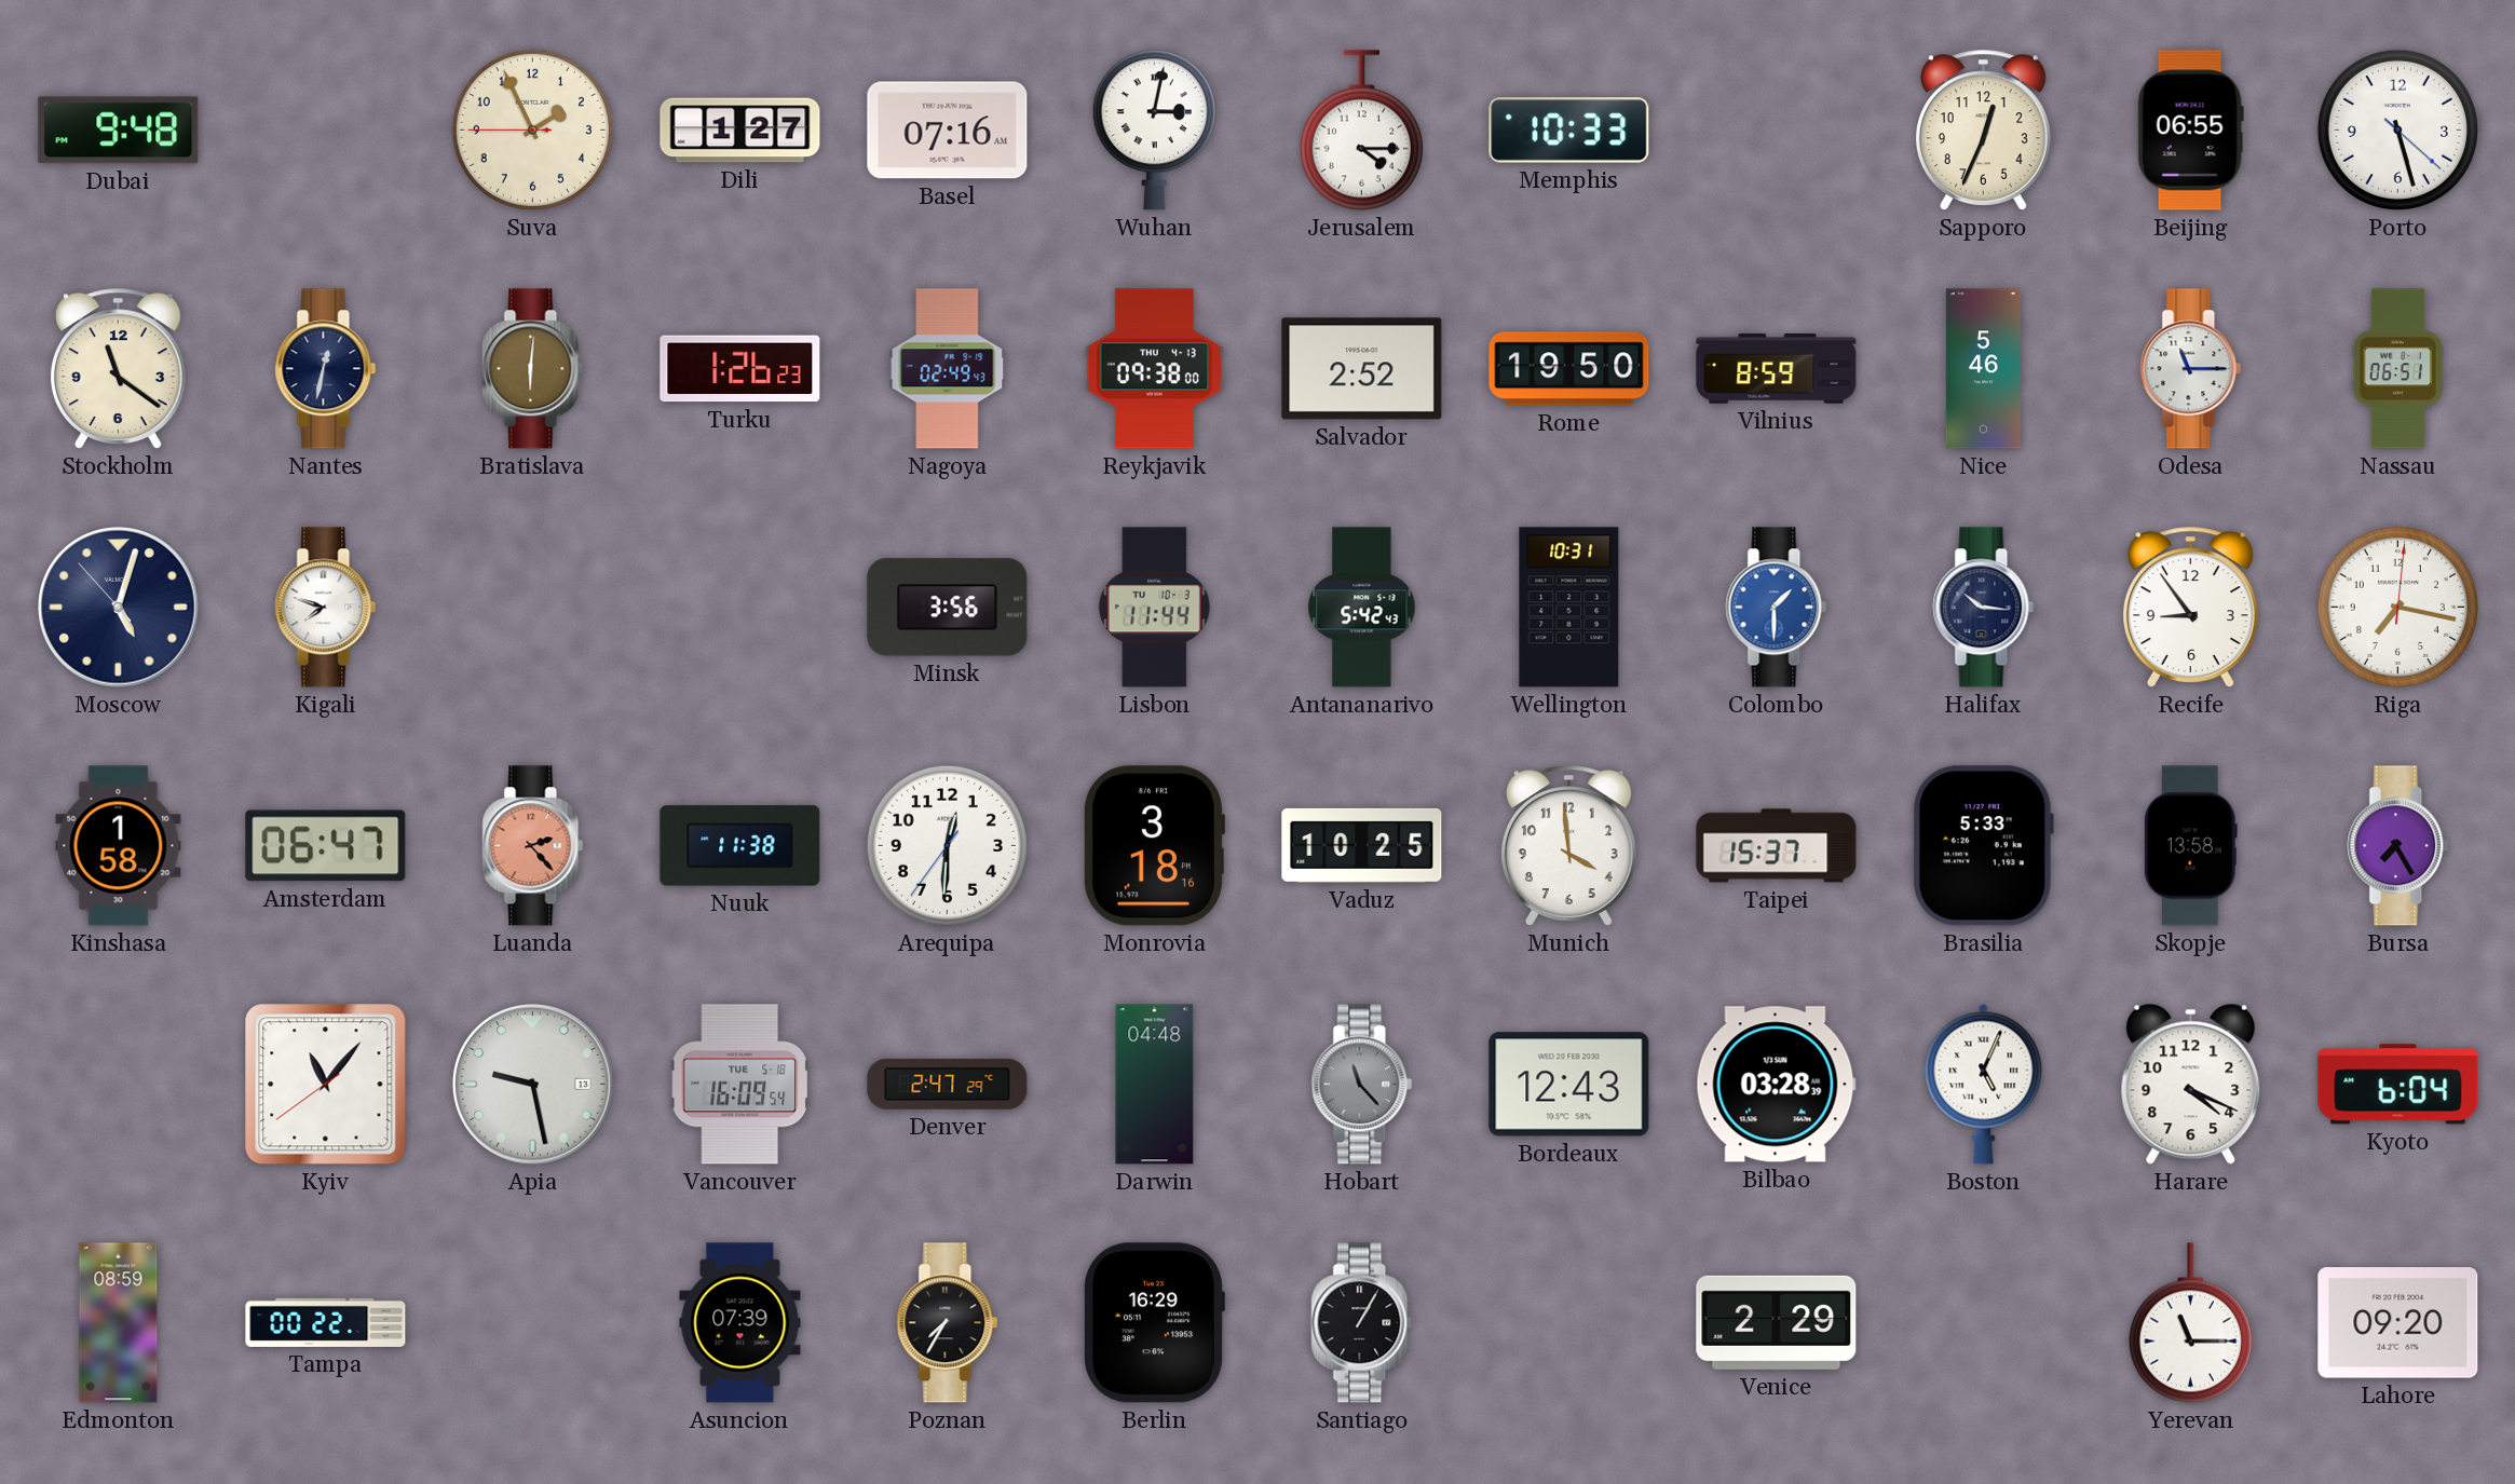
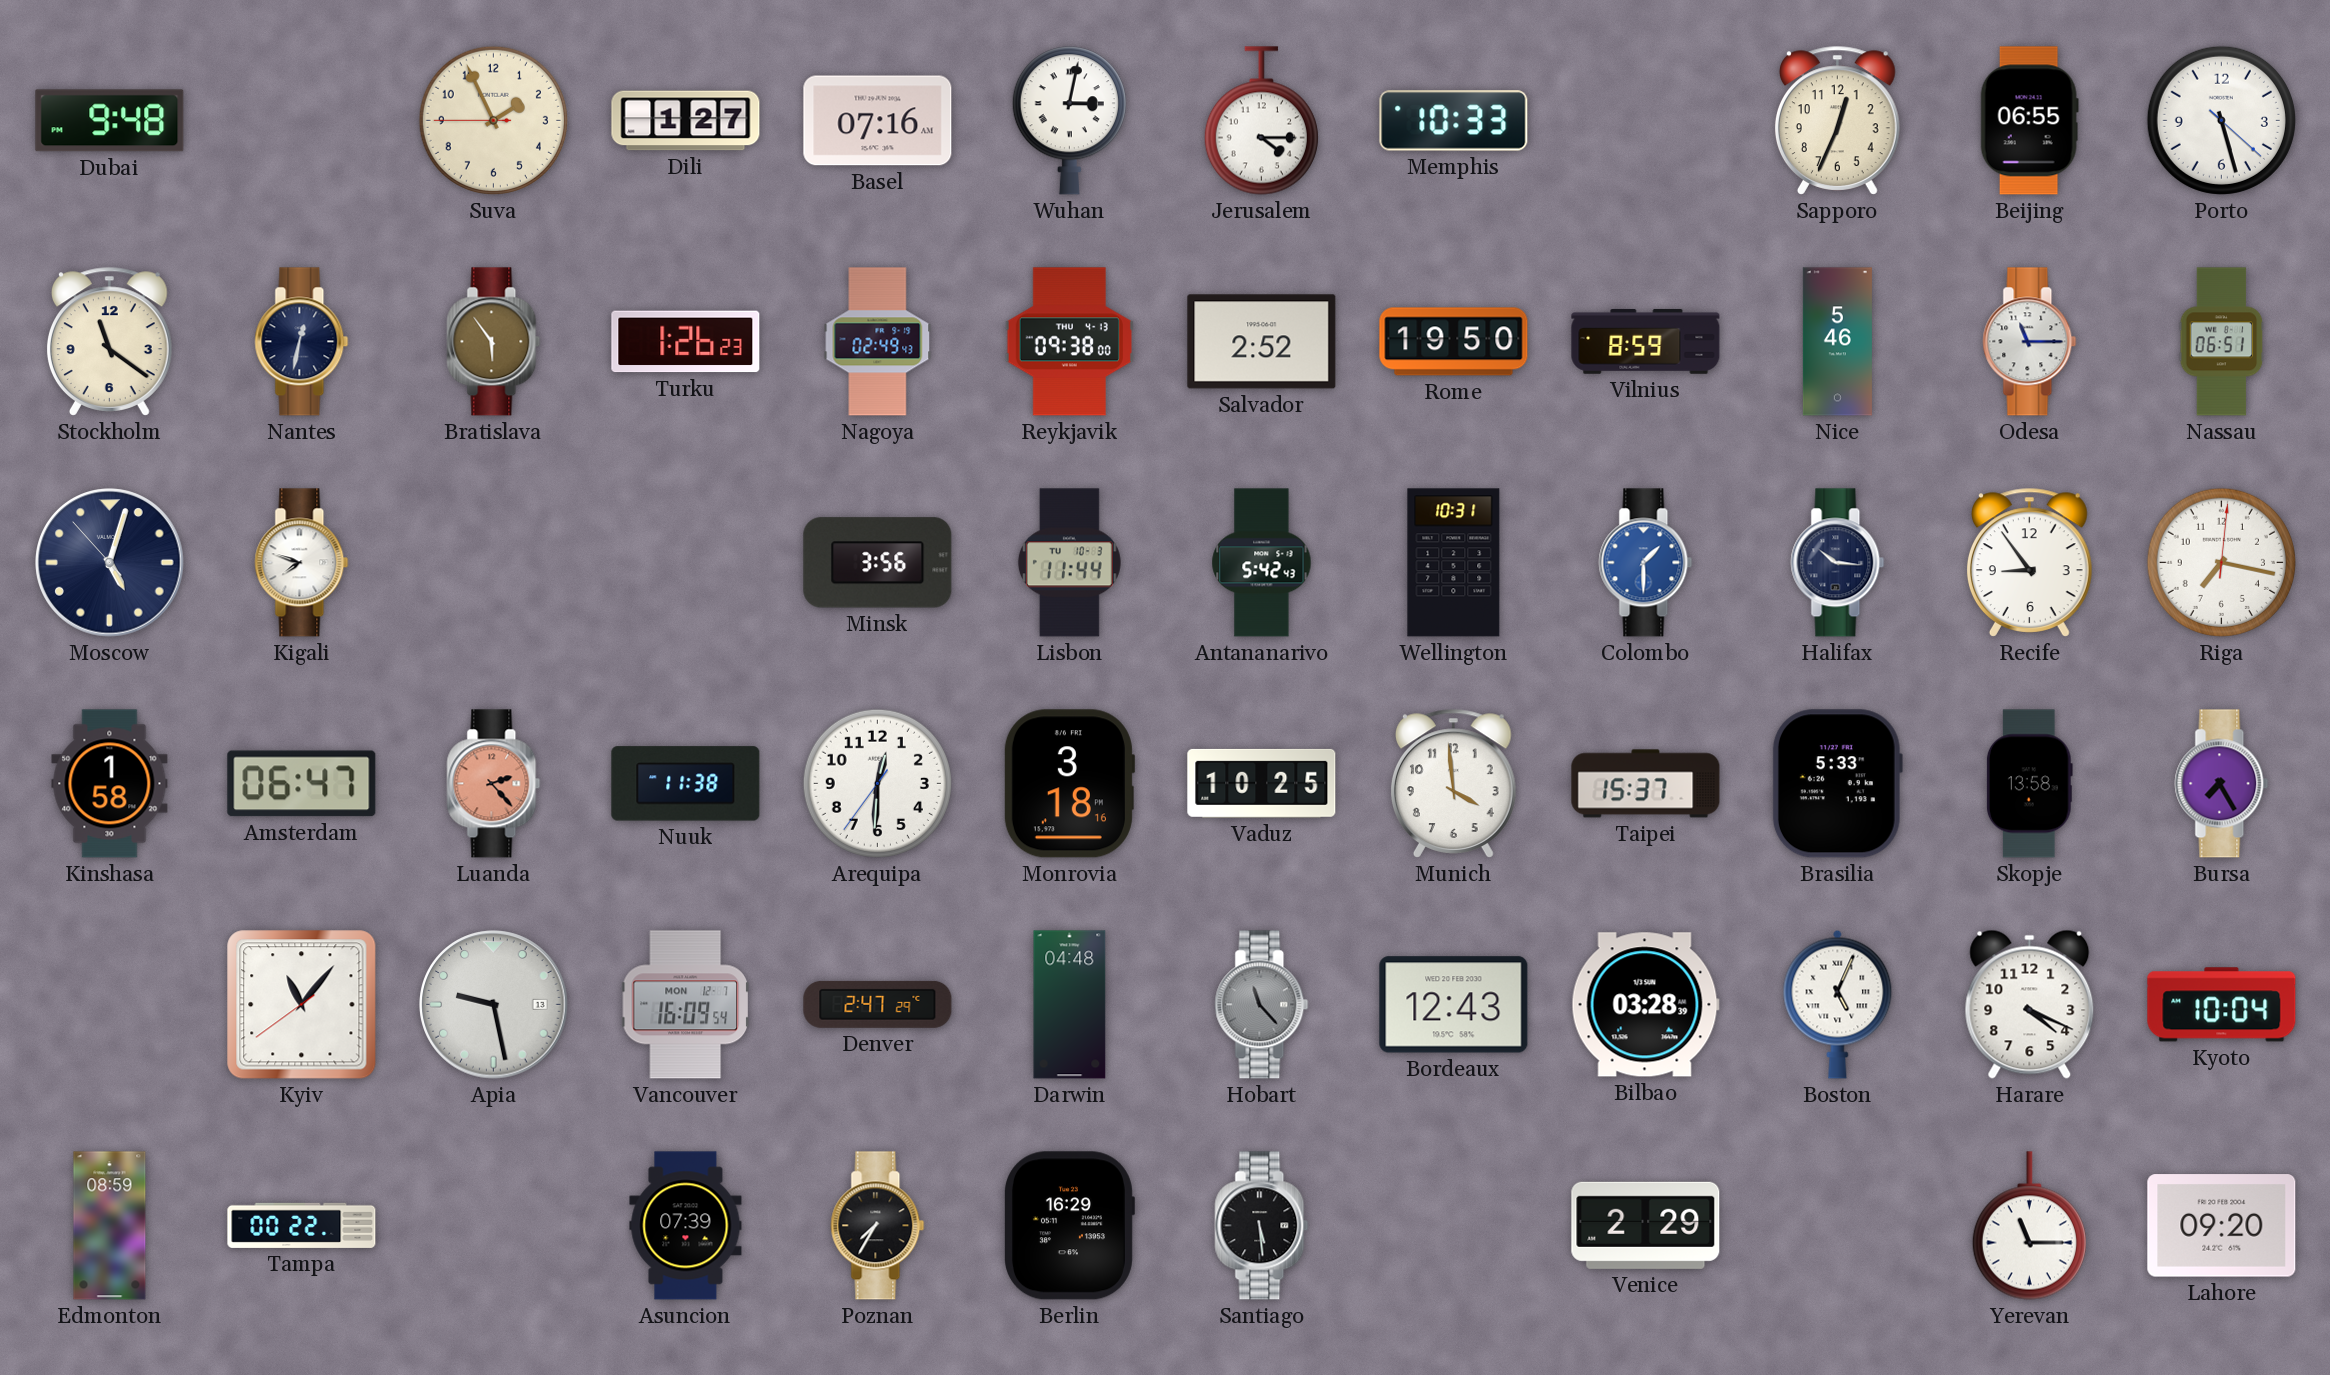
Bratislava: 6:01 -> 5:54 (494, 342)
Vancouver date: TUE 5-18 -> MON 12-7 (685, 1005)
Kyoto: 6:04 -> 10:04 (2222, 1005)
Santiago: 1:05 -> 5:29 (1262, 1226)
